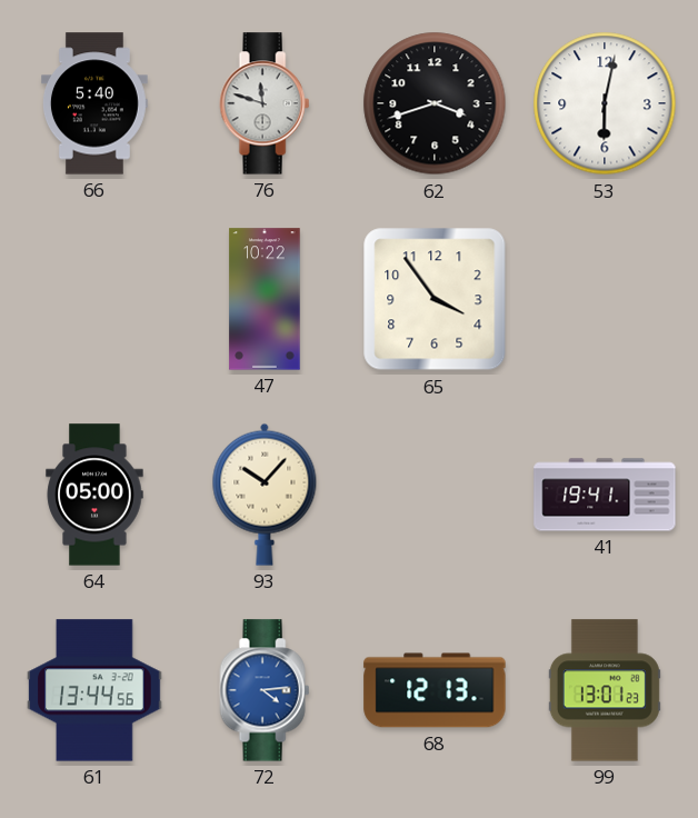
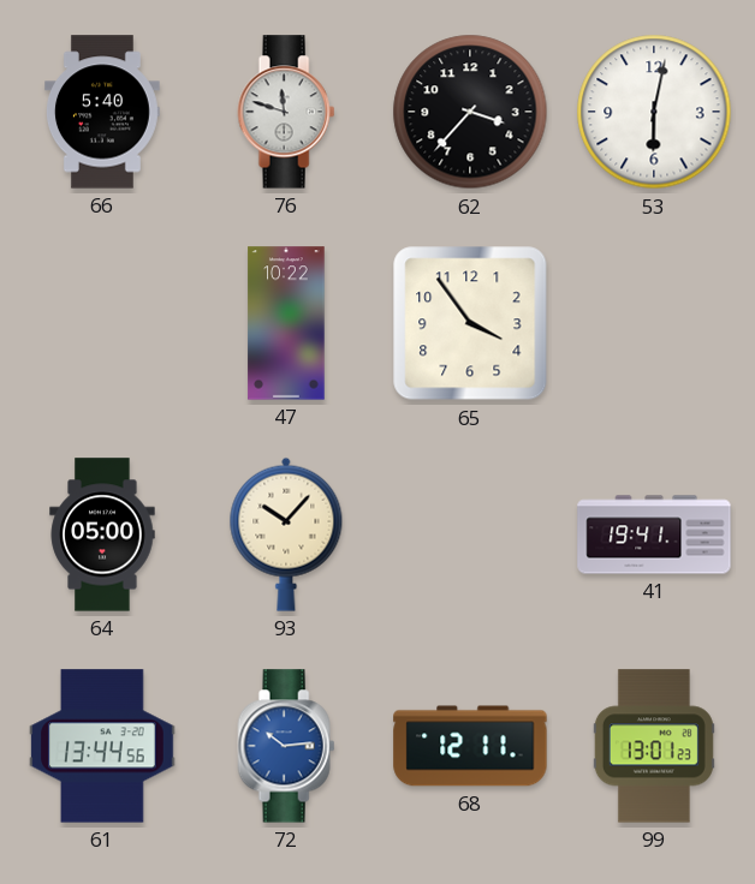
62: 3:42 -> 3:37 (470, 112)
72: 4:14 -> 10:14 (286, 746)
68: 12:13 -> 12:11 (470, 746)
